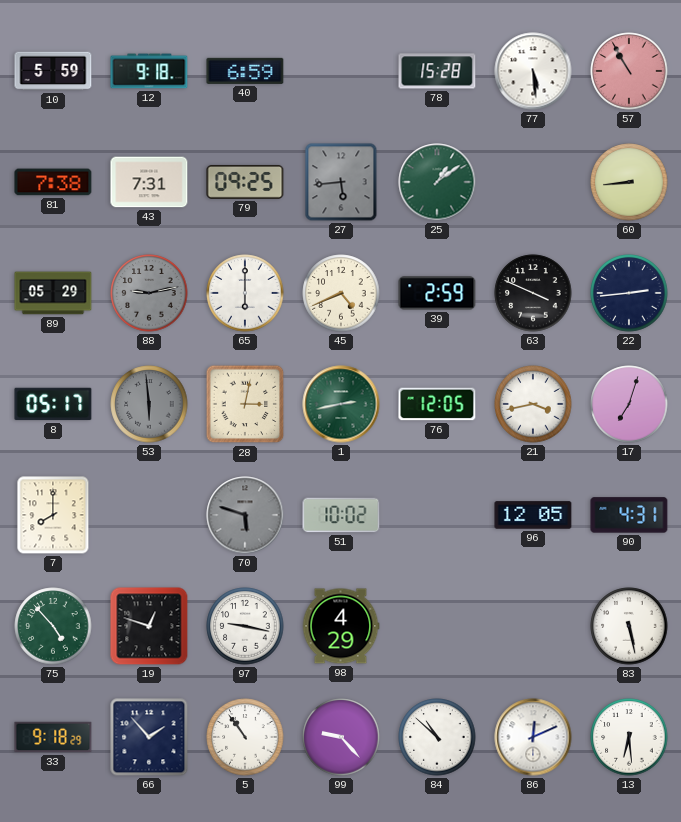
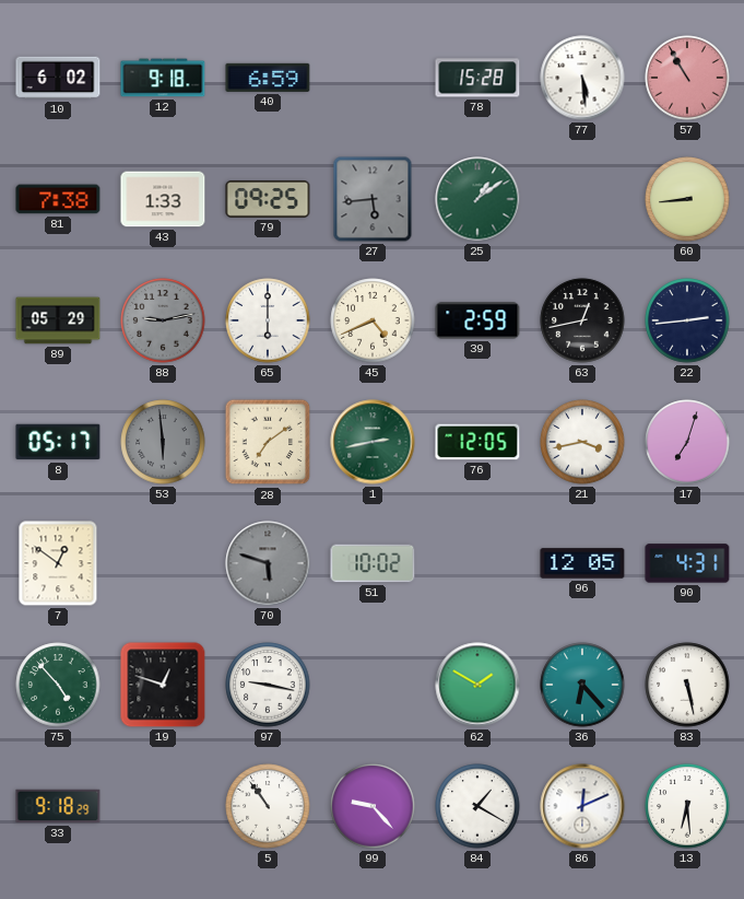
10: 5:59 -> 6:02 (58, 78)
43: 7:31 -> 1:33 (163, 199)
63: 3:49 -> 12:43 (582, 320)
28: 3:02 -> 7:09 (268, 442)
7: 8:00 -> 12:51 (58, 563)
98: 4:29 -> none (341, 626)
62: none -> 1:50 (477, 685)
36: none -> 6:23 (582, 685)
66: 1:53 -> none (149, 737)
84: 10:52 -> 1:20 (477, 806)
